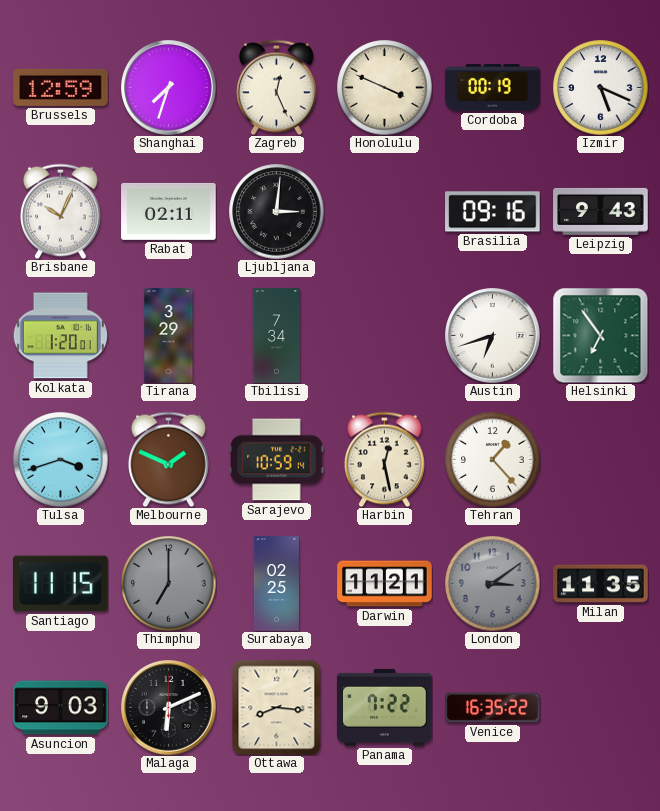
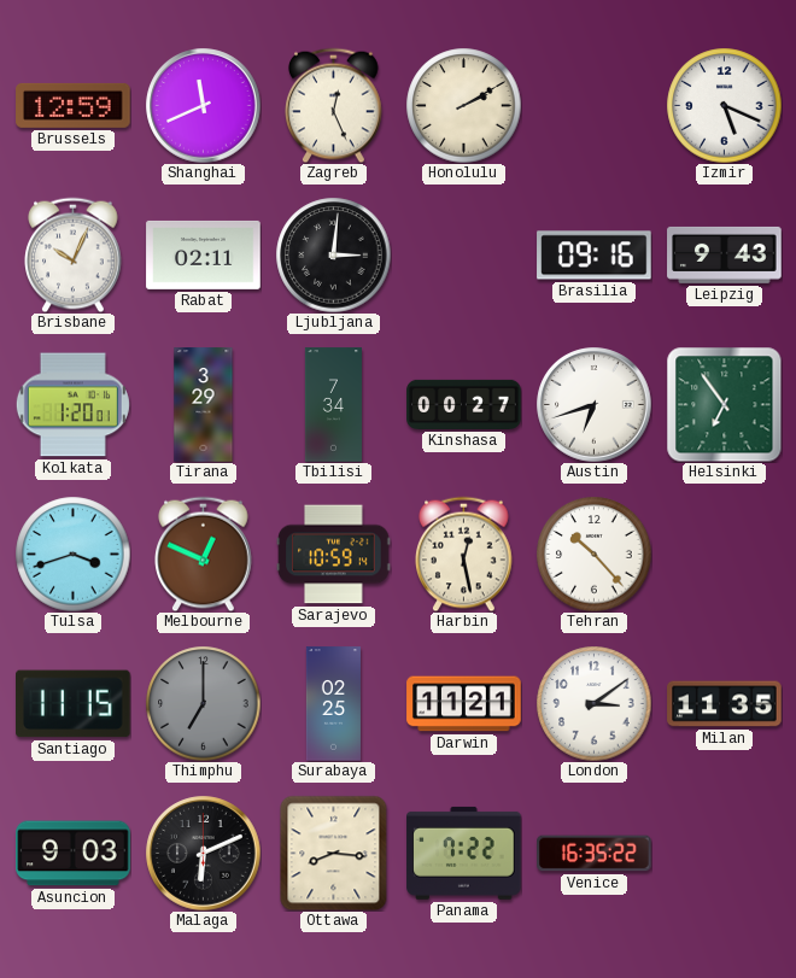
Shanghai: 7:33 -> 11:41 (204, 106)
Honolulu: 3:49 -> 2:10 (463, 105)
Cordoba: 00:19 -> none (493, 88)
Kinshasa: none -> 00:27 (464, 404)
Melbourne: 1:49 -> 12:49 (204, 554)
Tehran: 1:23 -> 10:23 (593, 554)
London dial: grey -> white (593, 703)
